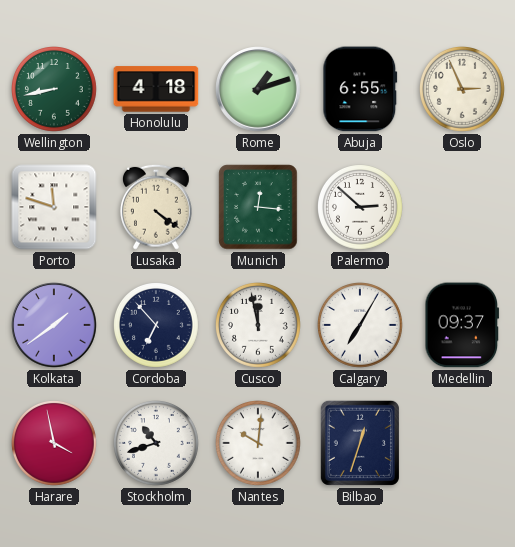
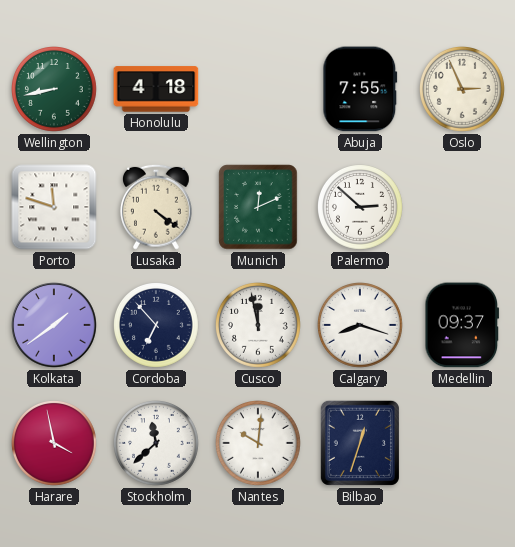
Rome: 1:12 -> none (258, 89)
Abuja: 6:55 -> 7:55 (360, 89)
Munich: 12:16 -> 12:11 (258, 207)
Calgary: 7:05 -> 8:18 (361, 326)
Stockholm: 10:42 -> 11:38 (157, 444)
